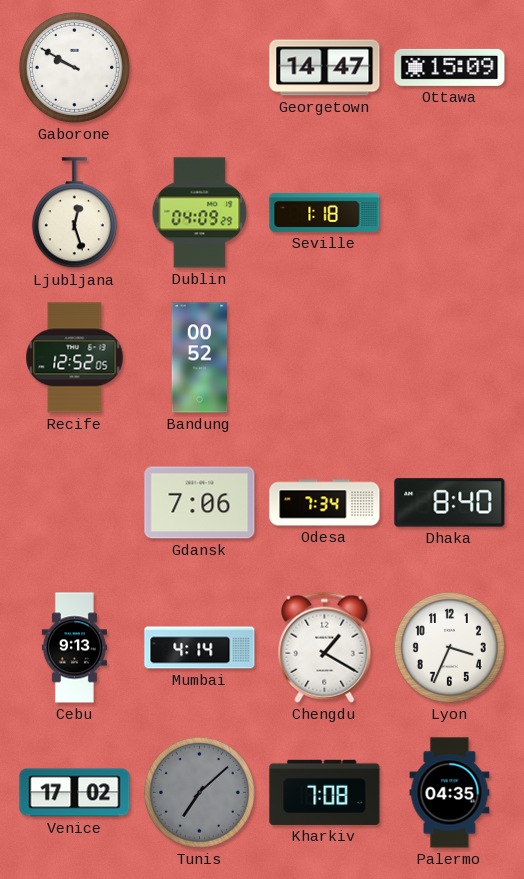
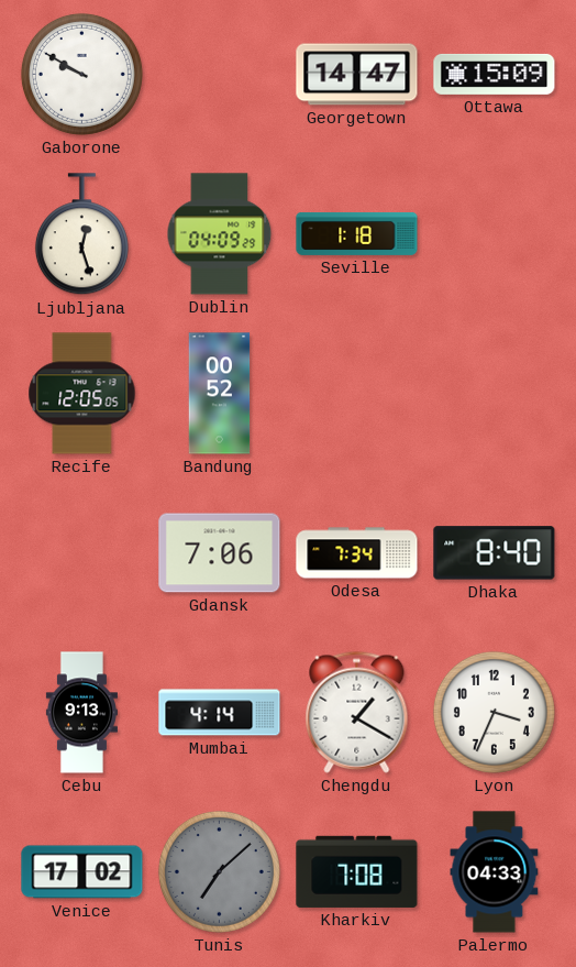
Recife: 12:52 -> 12:05 (82, 394)
Palermo: 04:35 -> 04:33 (495, 872)
